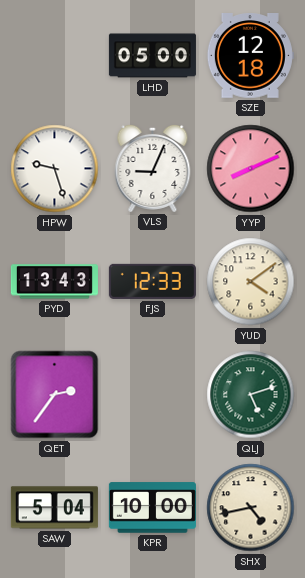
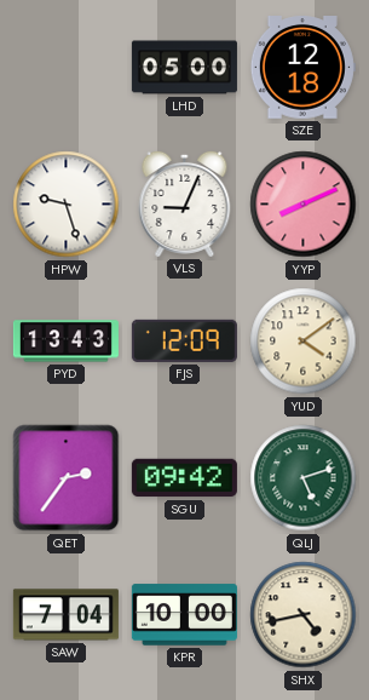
FJS: 12:33 -> 12:09 (184, 340)
SGU: none -> 09:42 (184, 478)
SAW: 5:04 -> 7:04 (65, 615)
